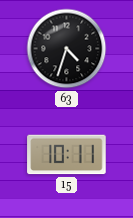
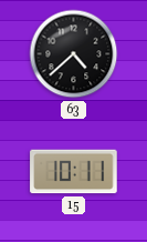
63: 4:33 -> 4:38 (74, 54)
